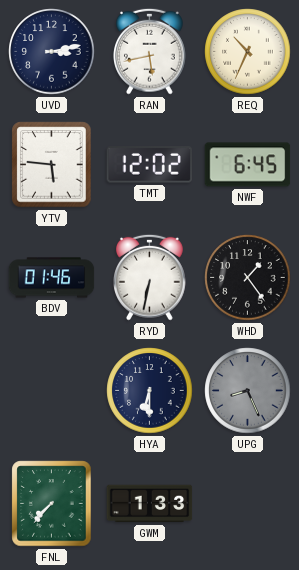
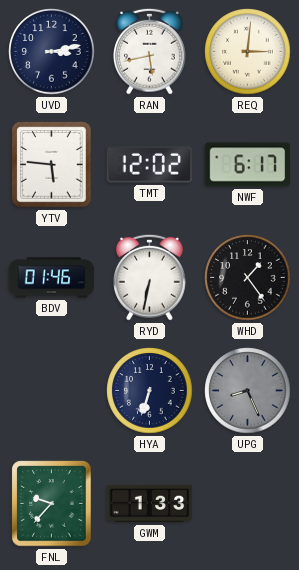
REQ: 10:34 -> 3:01 (248, 52)
NWF: 6:45 -> 6:17 (248, 165)
HYA: 6:30 -> 6:33 (150, 391)
FNL: 7:37 -> 9:37 (52, 504)
